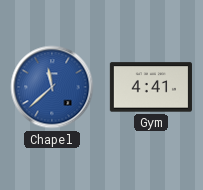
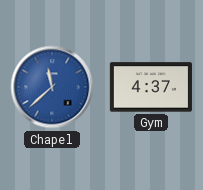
Gym: 4:41 -> 4:37 (151, 87)
